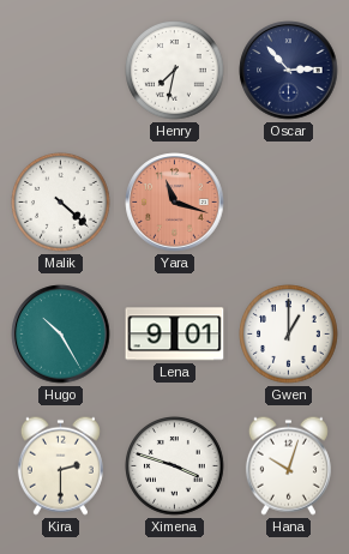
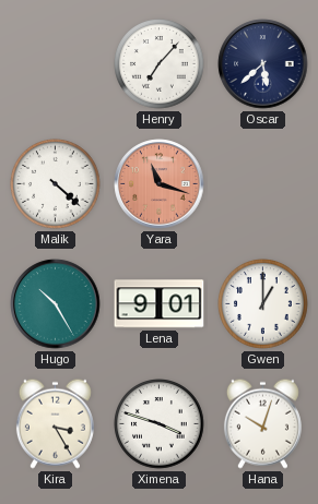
Henry: 7:32 -> 7:07 (160, 64)
Oscar: 2:53 -> 5:38 (263, 64)
Kira: 2:30 -> 3:25 (55, 423)
